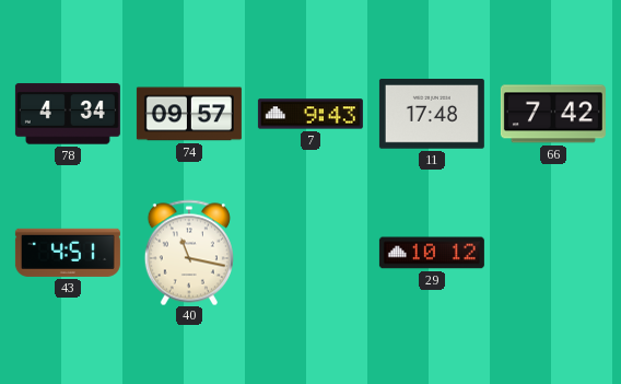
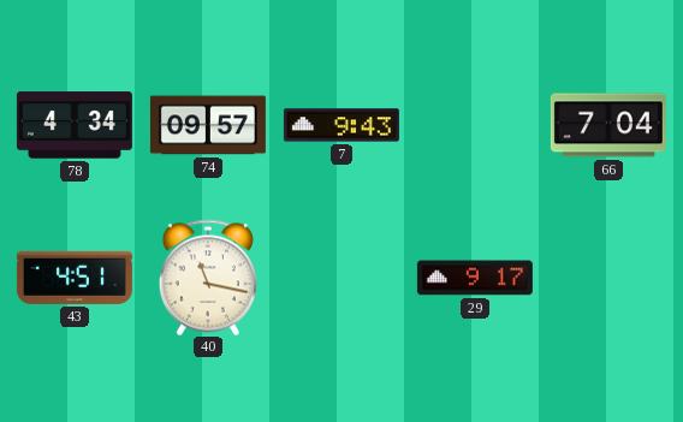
11: 17:48 -> none (432, 114)
66: 7:42 -> 7:04 (608, 125)
29: 10:12 -> 9:17 (475, 278)
